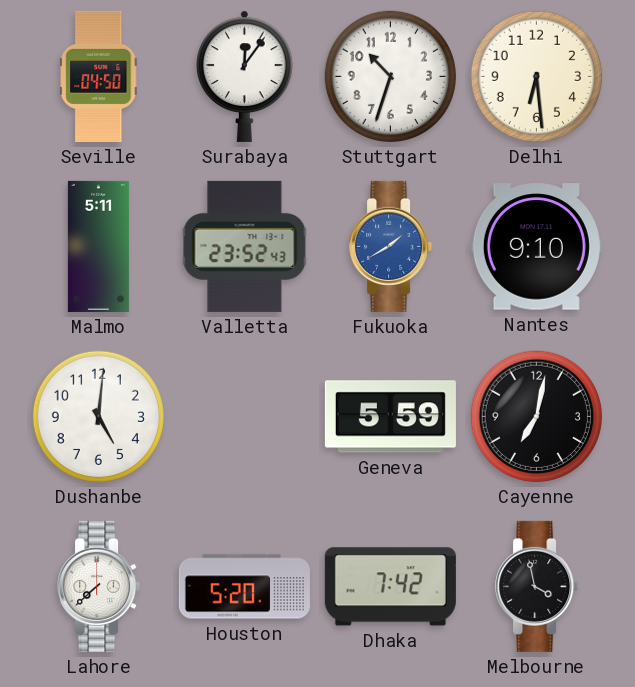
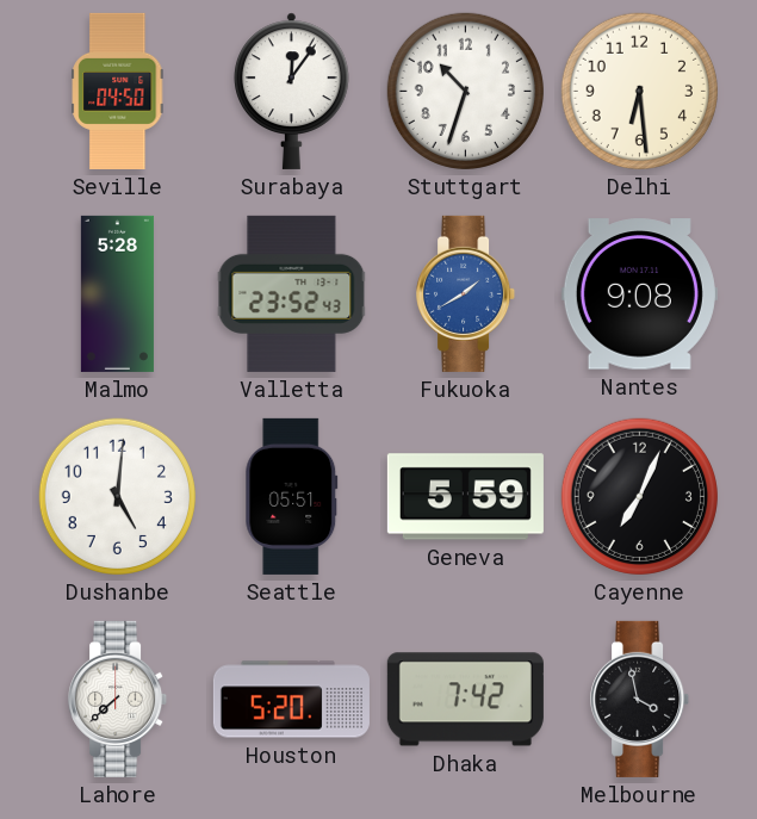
Malmo: 5:11 -> 5:28 (117, 293)
Nantes: 9:10 -> 9:08 (639, 294)
Seattle: none -> 05:51 (292, 496)
Cayenne: 7:02 -> 7:04 (639, 496)
